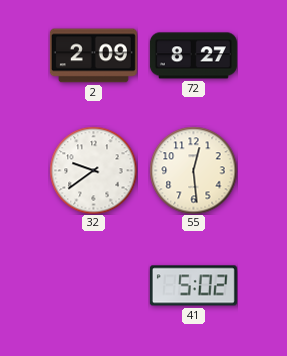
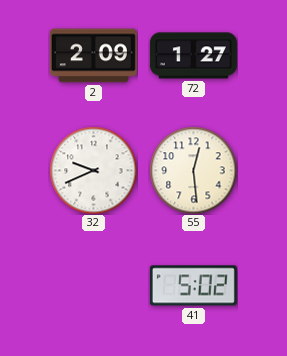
72: 8:27 -> 1:27 (193, 56)
32: 9:39 -> 9:41 (93, 170)
